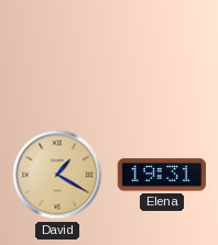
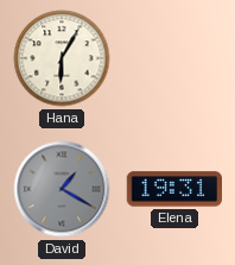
Hana: none -> 6:05 (62, 58)
David dial: champagne -> grey (62, 189)
